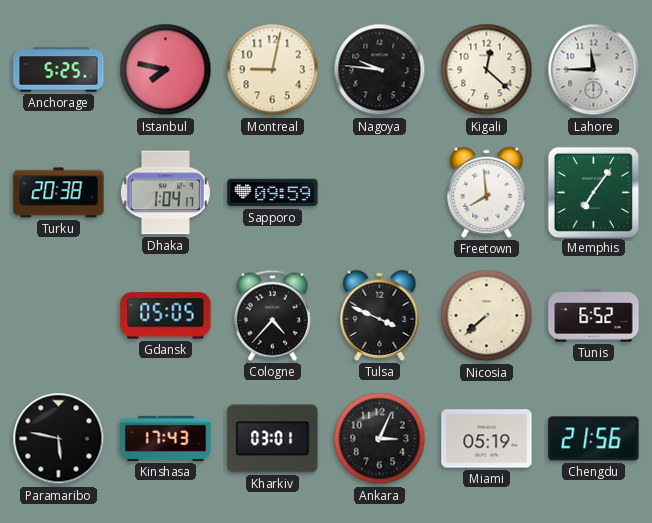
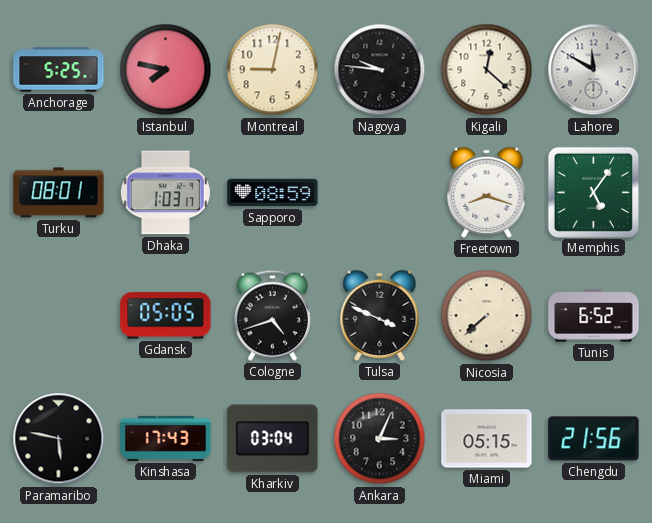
Lahore: 11:45 -> 11:50 (594, 70)
Turku: 20:38 -> 08:01 (59, 193)
Dhaka: 1:04 -> 1:03 (165, 193)
Sapporo: 09:59 -> 08:59 (273, 193)
Freetown: 7:59 -> 8:18 (487, 192)
Memphis: 7:06 -> 5:06 (593, 192)
Cologne: 4:37 -> 4:42 (272, 315)
Kharkiv: 03:01 -> 03:04 (273, 439)
Miami: 05:19 -> 05:15 (487, 439)
